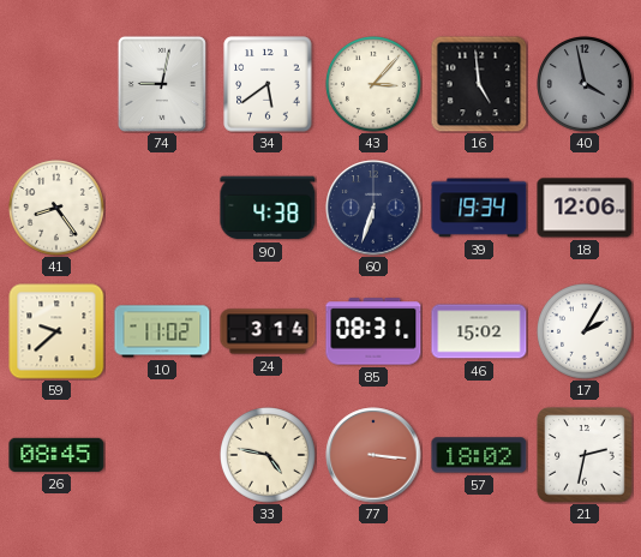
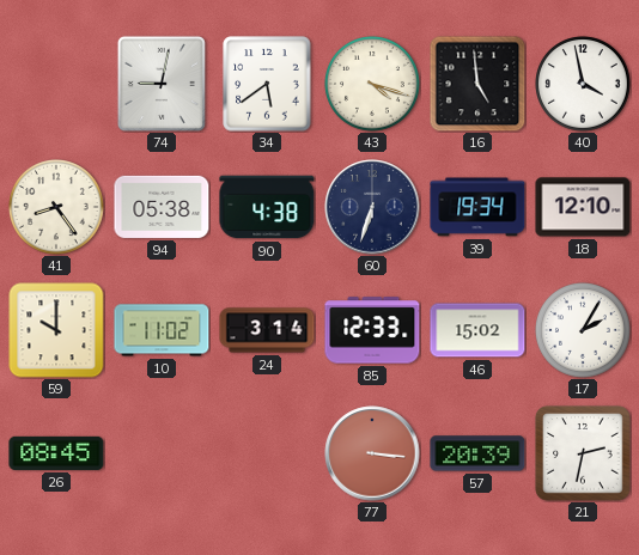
43: 3:07 -> 4:18 (373, 85)
40 dial: grey -> white (584, 85)
94: none -> 05:38 (162, 207)
18: 12:06 -> 12:10 (583, 207)
59: 9:38 -> 10:00 (56, 330)
85: 08:31 -> 12:33 (372, 330)
33: 4:47 -> none (269, 456)
57: 18:02 -> 20:39 (477, 453)
